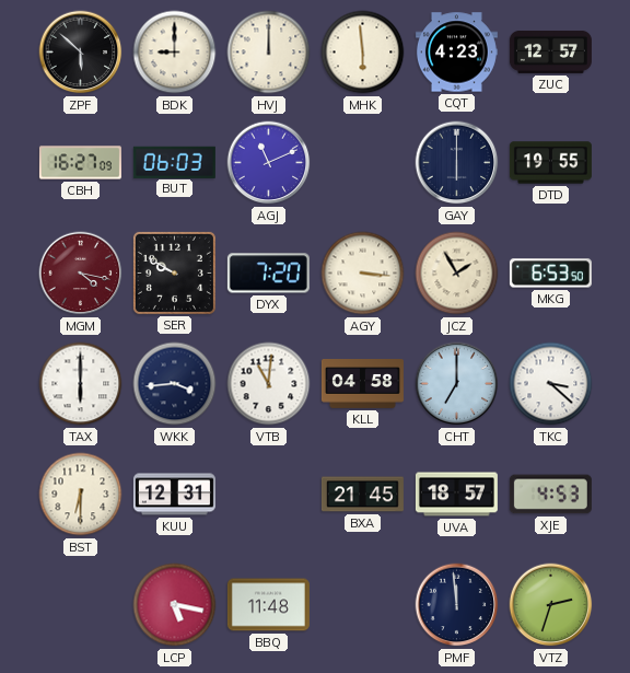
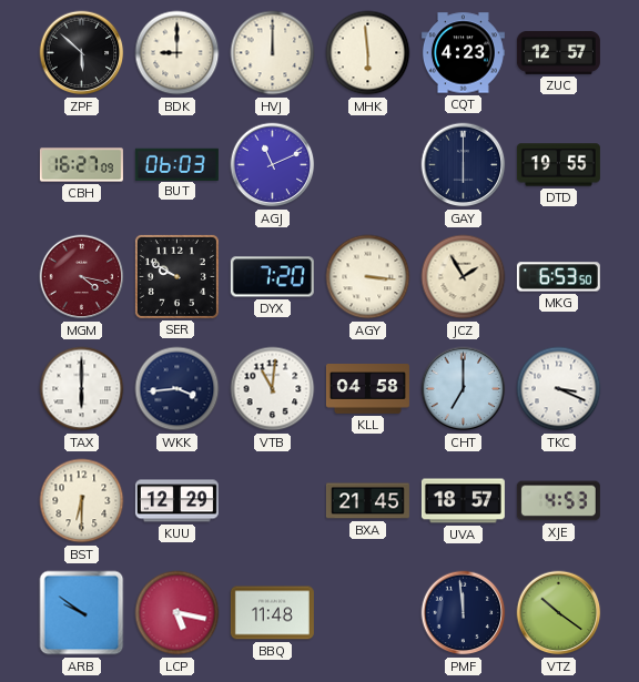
TKC: 3:22 -> 3:19 (559, 389)
KUU: 12:31 -> 12:29 (176, 501)
ARB: none -> 9:51 (82, 613)
VTZ: 2:33 -> 10:21 (559, 613)
